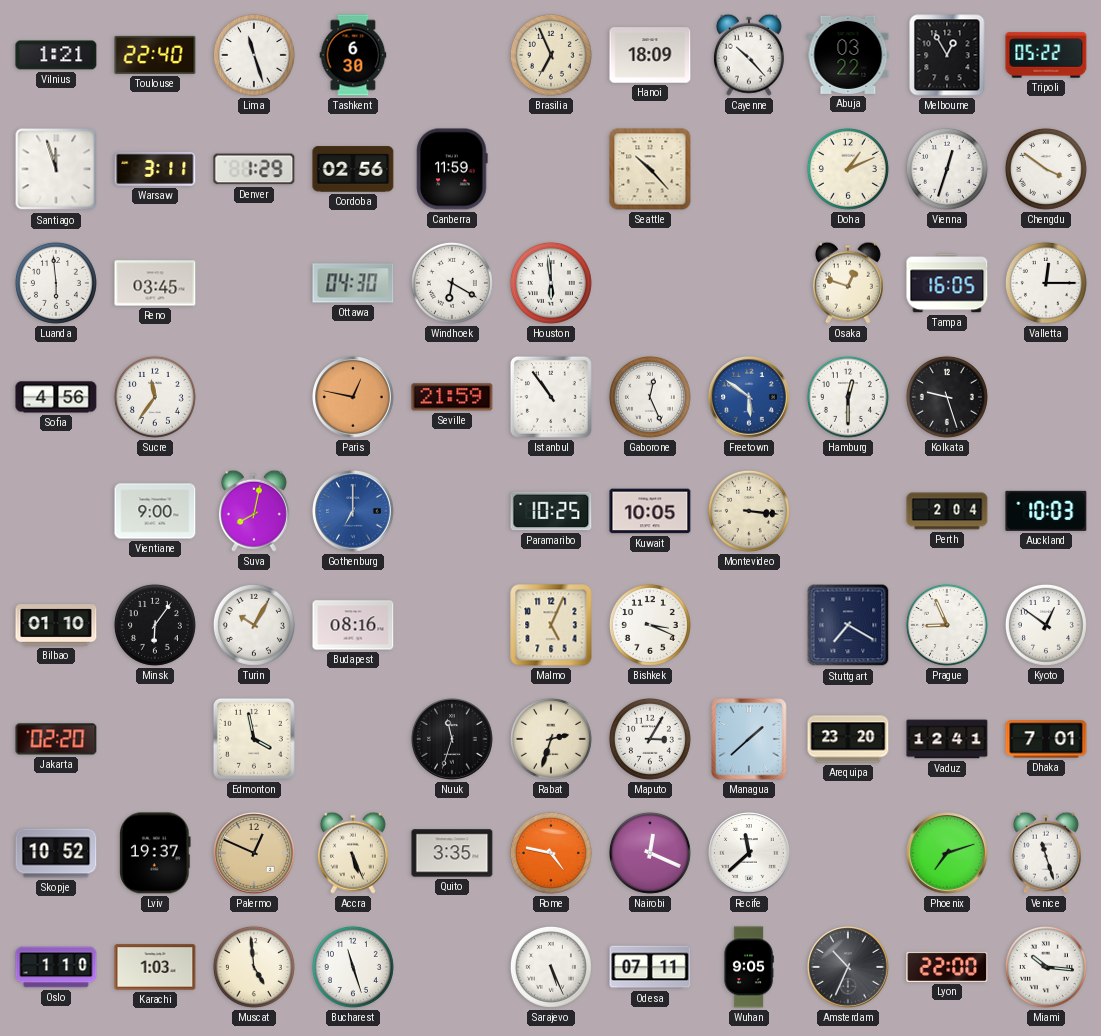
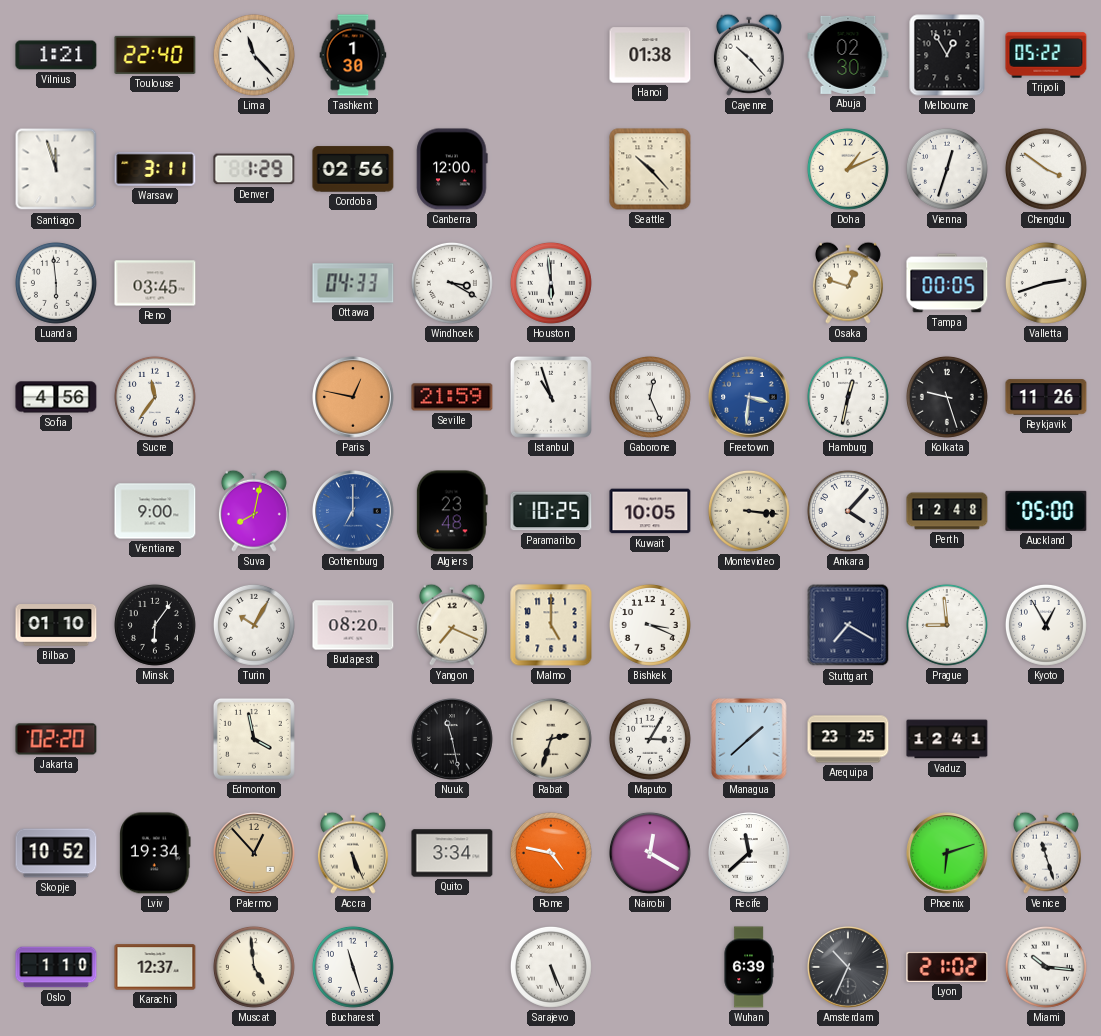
Lima: 11:27 -> 11:23 (254, 55)
Tashkent: 6:30 -> 1:30 (353, 55)
Brasilia: 6:56 -> none (551, 55)
Hanoi: 18:09 -> 01:38 (650, 55)
Abuja: 03:22 -> 02:30 (848, 55)
Canberra: 11:59 -> 12:00 (452, 169)
Ottawa: 04:30 -> 04:33 (353, 283)
Windhoek: 6:20 -> 3:20 (452, 283)
Tampa: 16:05 -> 00:05 (947, 283)
Valletta: 12:15 -> 2:42 (1046, 283)
Istanbul: 10:54 -> 10:57 (551, 397)
Freetown: 5:51 -> 3:31 (749, 397)
Hamburg: 12:30 -> 12:32 (848, 397)
Reykjavik: none -> 11:26 (1046, 397)
Algiers: none -> 23:48 (452, 511)
Ankara: none -> 4:07 (848, 511)
Perth: 2:04 -> 12:48 (947, 511)
Auckland: 10:03 -> 05:00 (1046, 511)
Budapest: 08:16 -> 08:20 (353, 625)
Yangon: none -> 7:19 (452, 625)
Malmo: 5:04 -> 5:00 (551, 625)
Prague: 8:56 -> 8:59 (947, 625)
Kyoto: 12:51 -> 12:55 (1046, 625)
Nuuk: 11:33 -> 11:28 (452, 739)
Arequipa: 23:20 -> 23:25 (848, 739)
Dhaka: 7:01 -> none (1046, 739)
Lviv: 19:37 -> 19:34 (155, 853)
Palermo: 12:49 -> 12:53 (254, 853)
Quito: 3:35 -> 3:34 (452, 853)
Nairobi: 12:19 -> 12:20 (650, 853)
Phoenix: 7:12 -> 6:12 (947, 853)
Karachi: 1:03 -> 12:37 (155, 967)
Odesa: 07:11 -> none (650, 967)
Wuhan: 9:05 -> 6:39 (749, 967)
Lyon: 22:00 -> 21:02 (947, 967)
